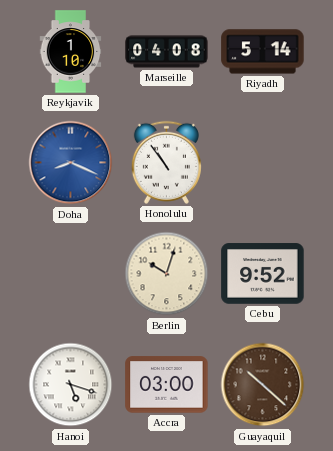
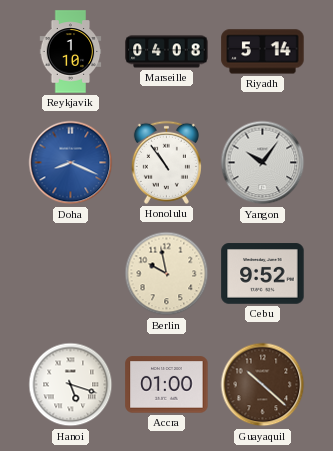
Yangon: none -> 10:06 (263, 163)
Berlin: 10:03 -> 9:58 (167, 274)
Accra: 03:00 -> 01:00 (167, 385)
